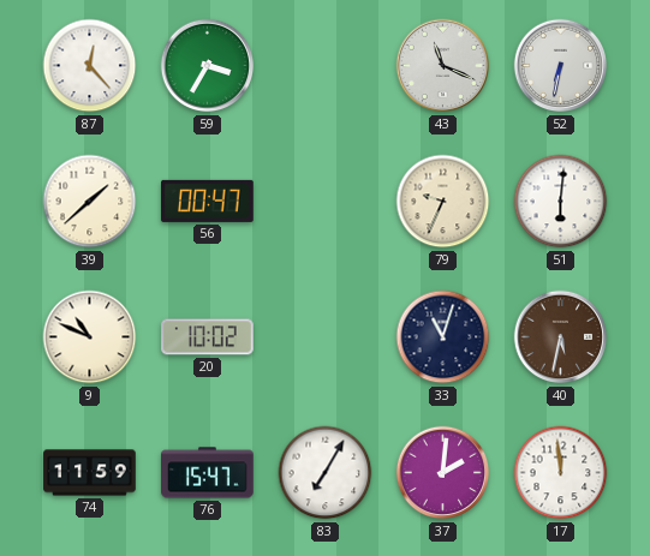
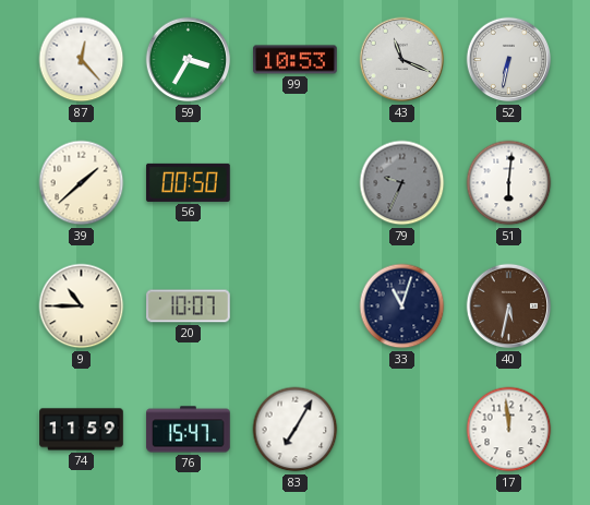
99: none -> 10:53 (296, 60)
56: 00:47 -> 00:50 (189, 182)
79 dial: cream -> grey (402, 183)
9: 10:49 -> 10:45 (82, 306)
20: 10:02 -> 10:07 (189, 306)
37: 2:01 -> none (443, 473)
